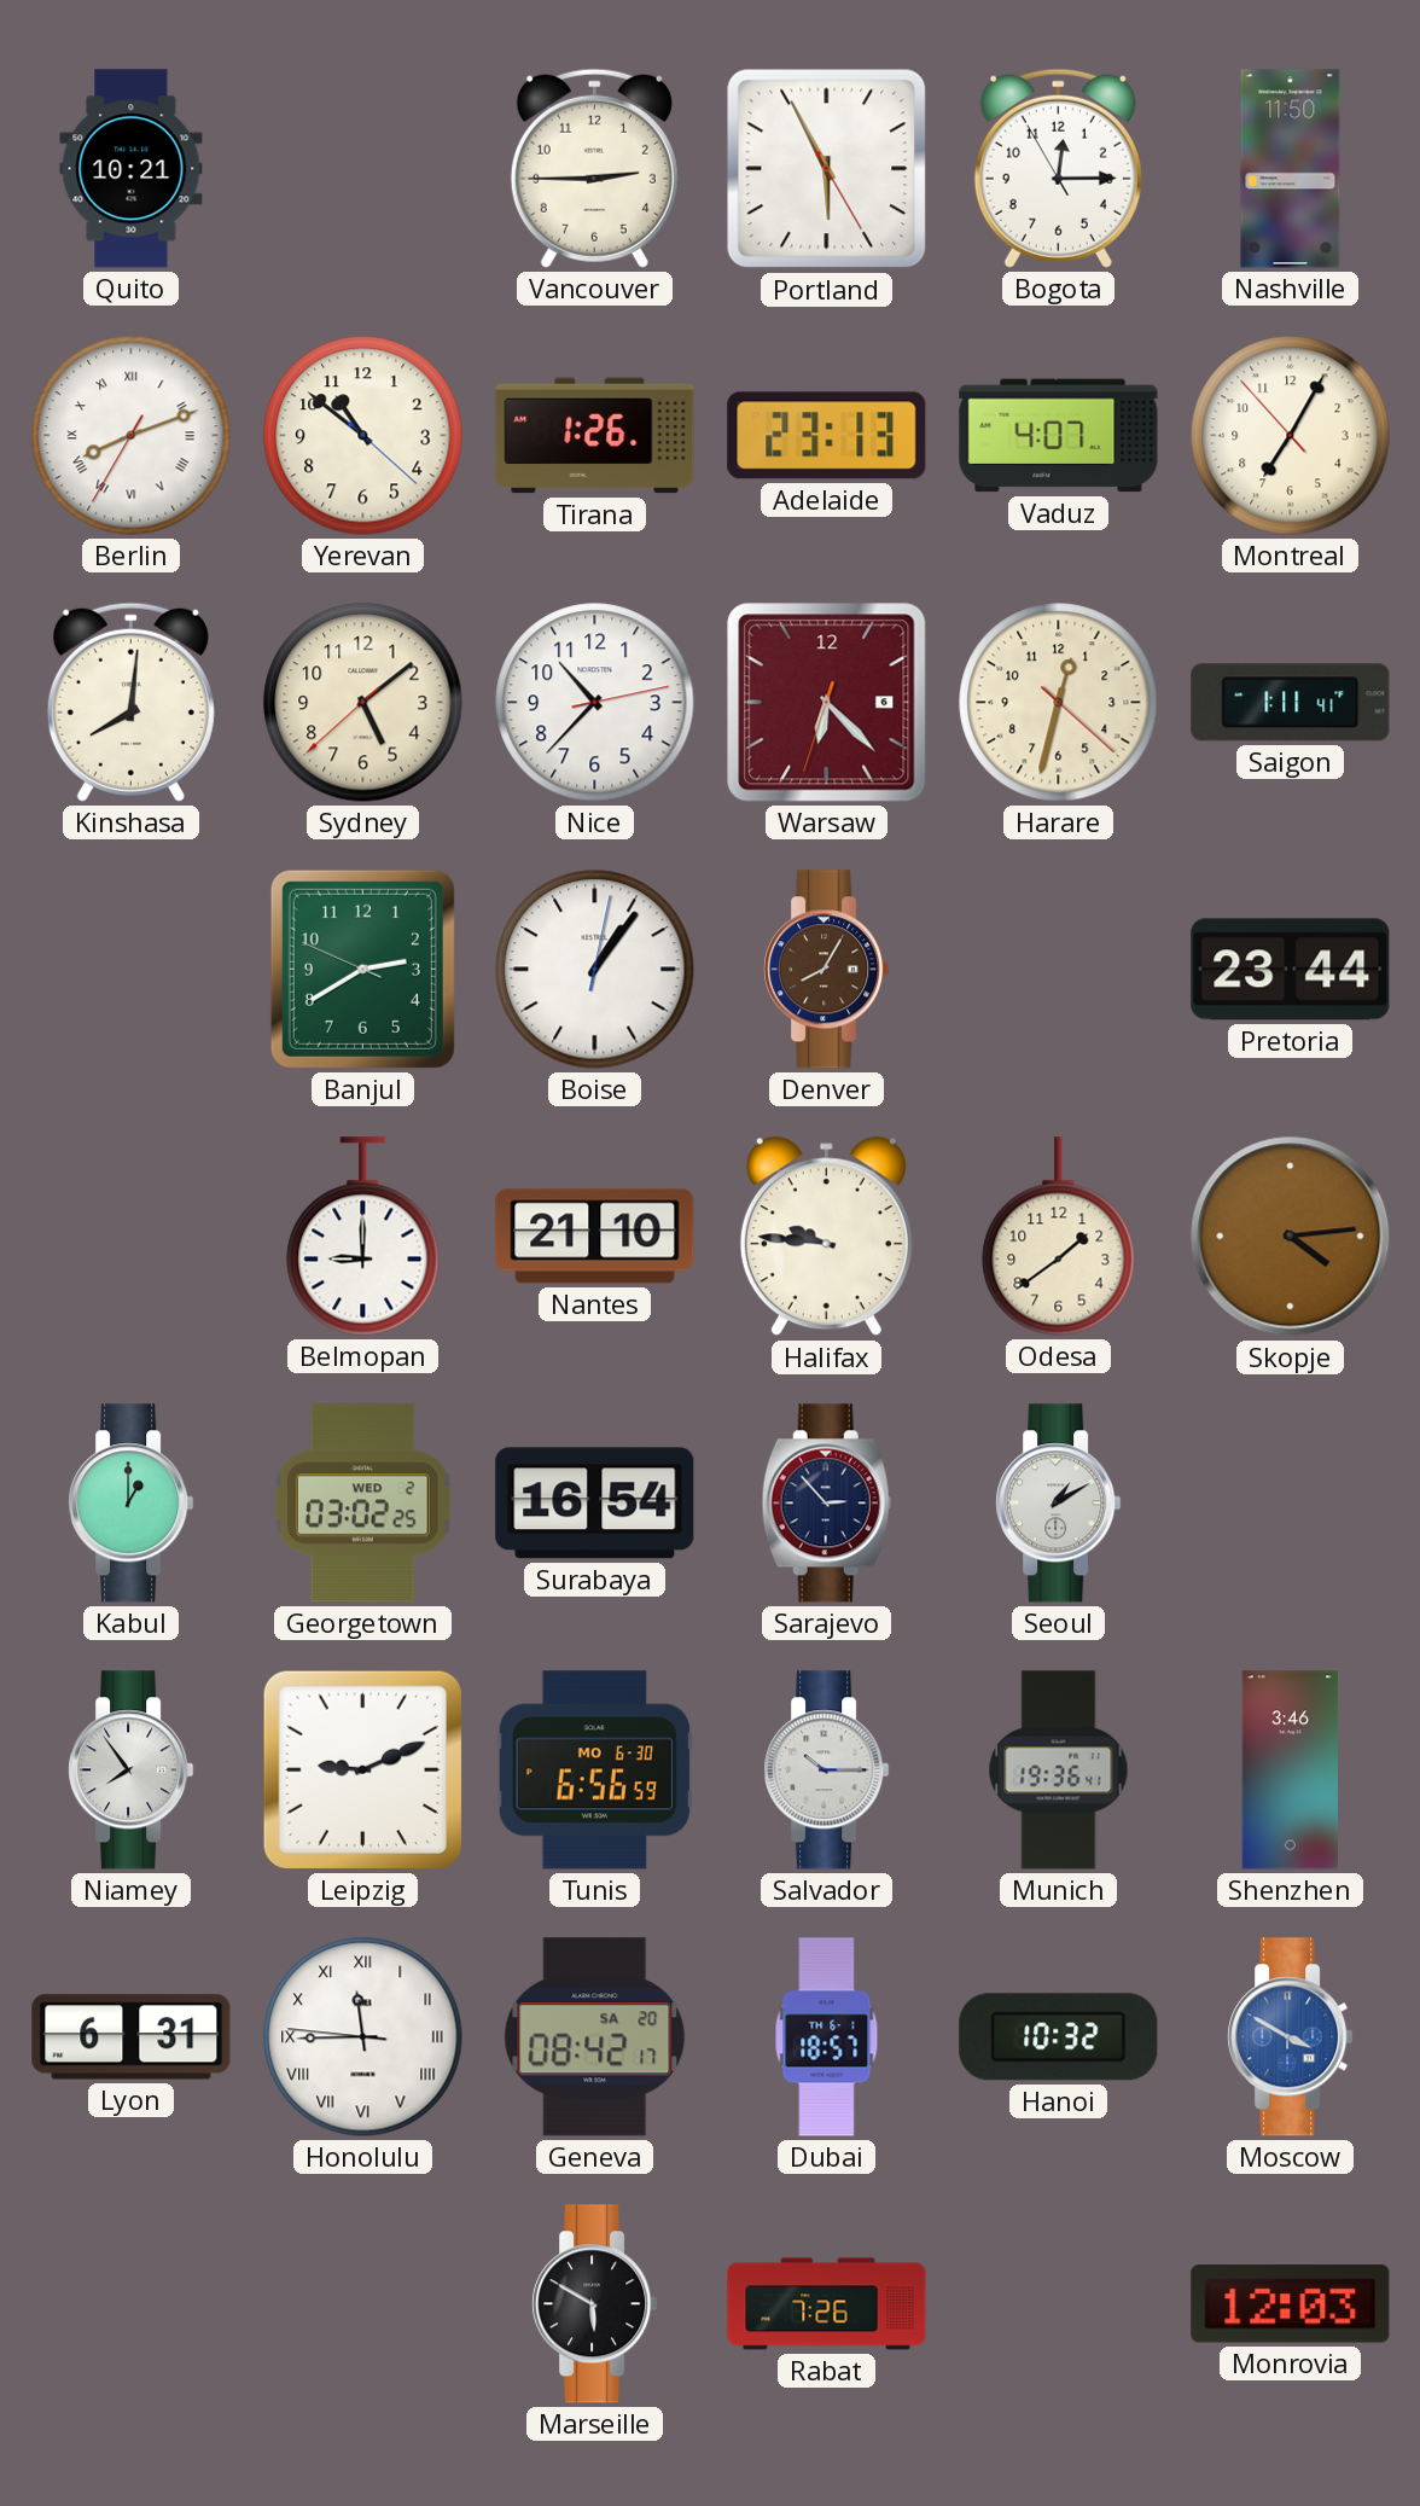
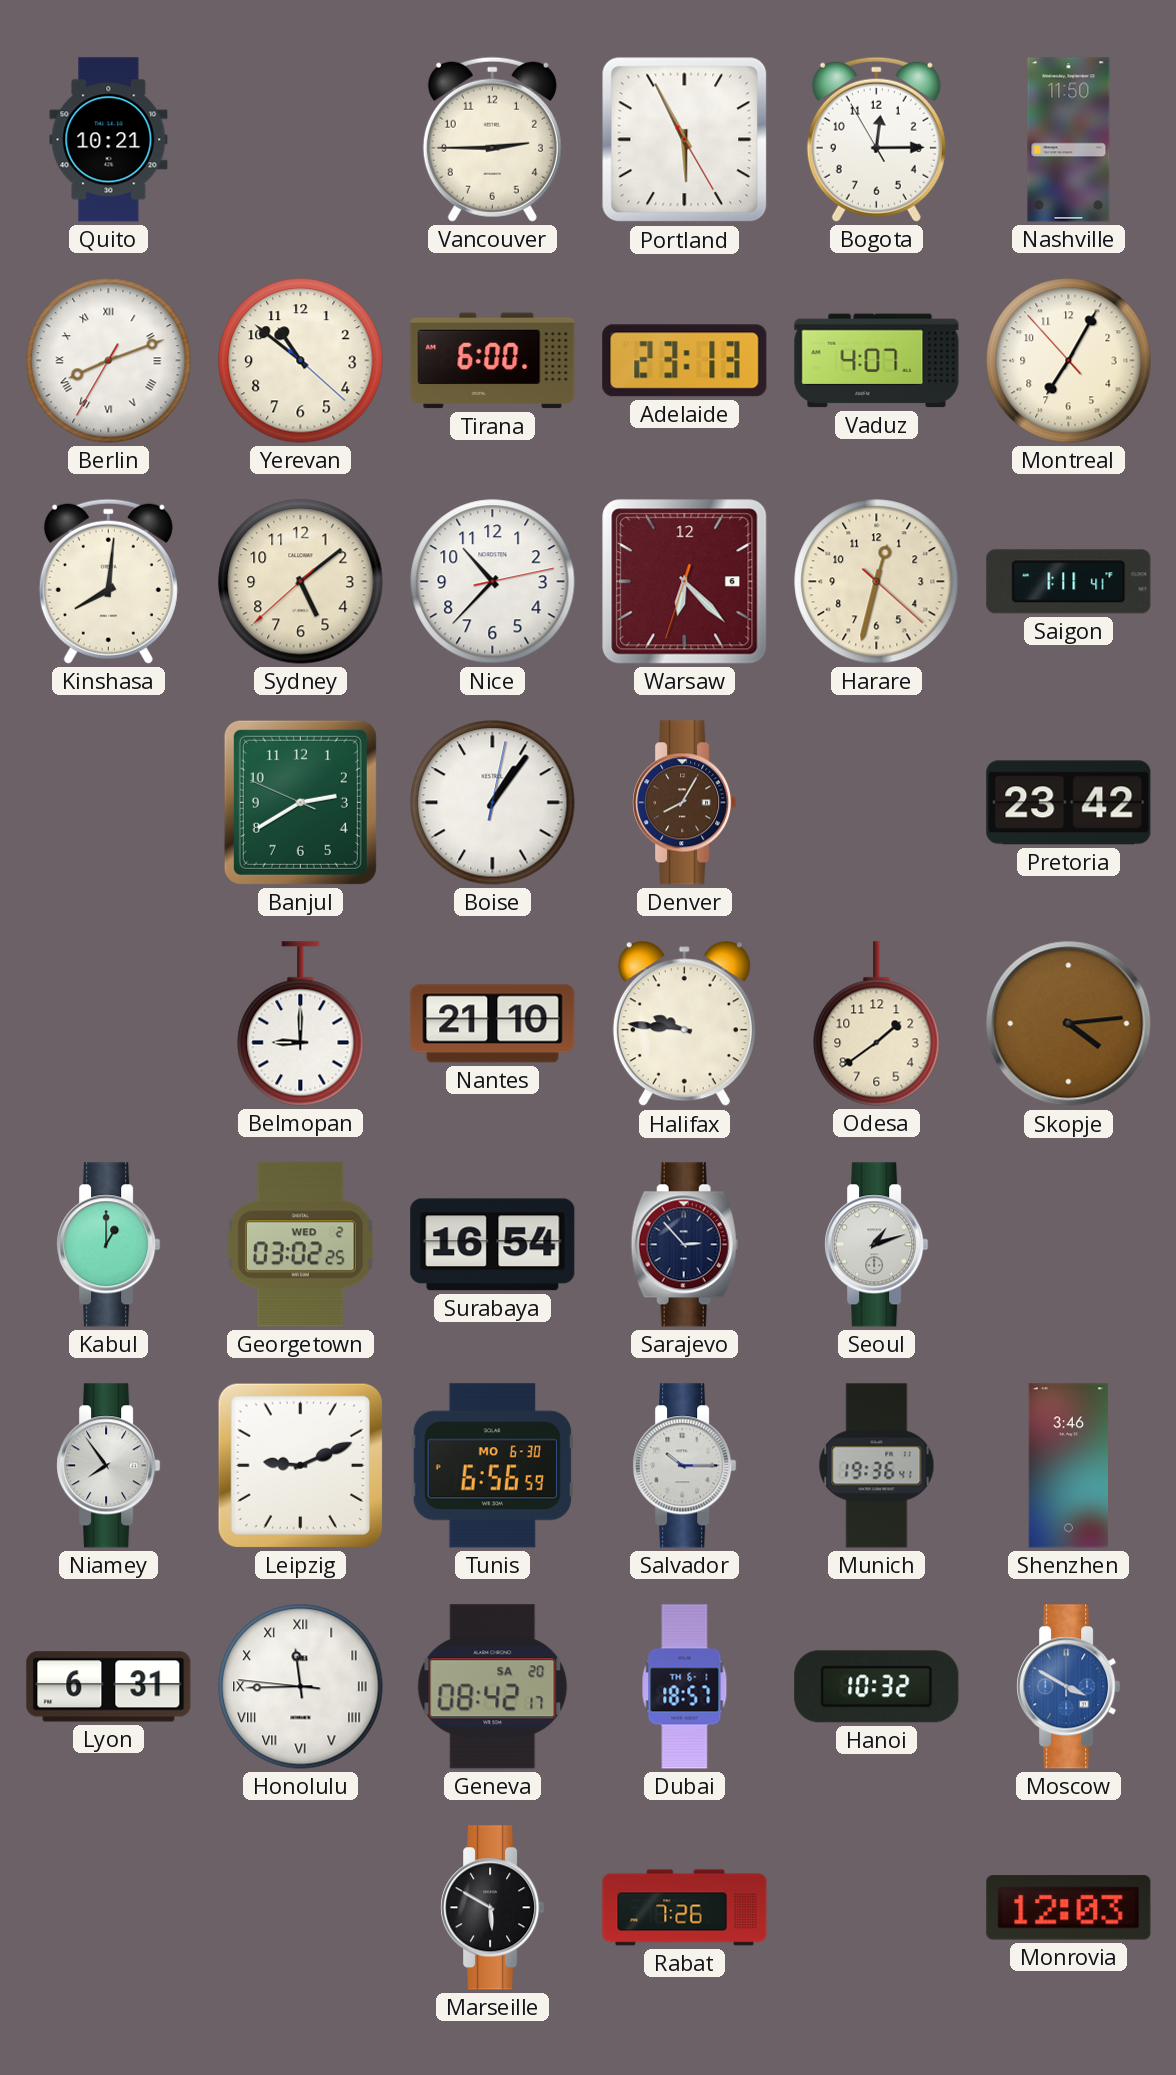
Tirana: 1:26 -> 6:00 (493, 361)
Pretoria: 23:44 -> 23:42 (1069, 803)
Seoul: 1:10 -> 1:12 (877, 1245)
